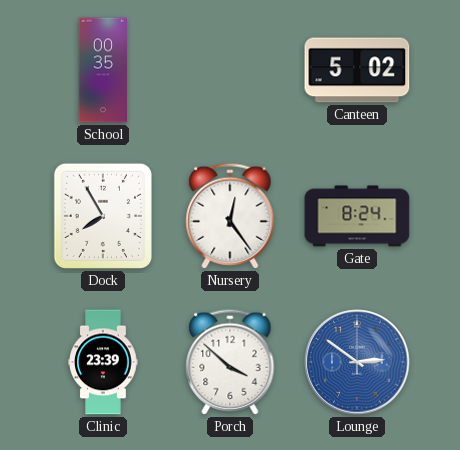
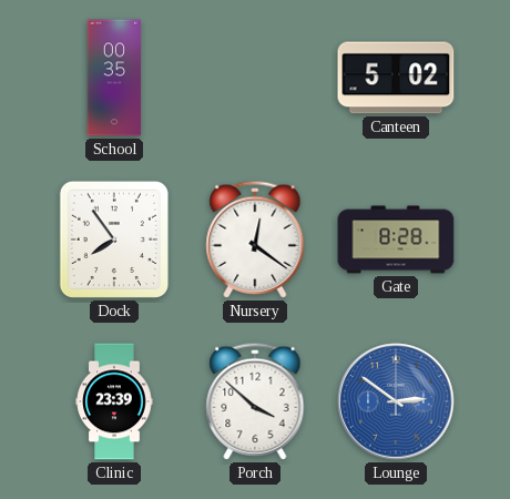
Dock: 7:55 -> 7:54 (114, 240)
Nursery: 12:24 -> 12:21 (255, 240)
Gate: 8:24 -> 8:28 (396, 240)
